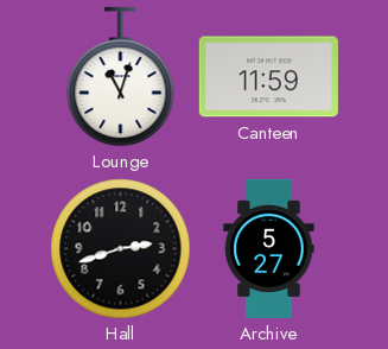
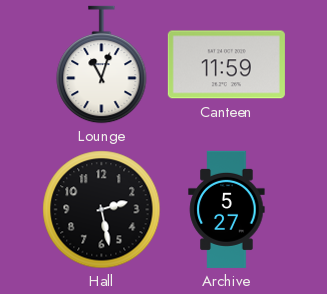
Hall: 2:42 -> 2:28 (102, 210)
